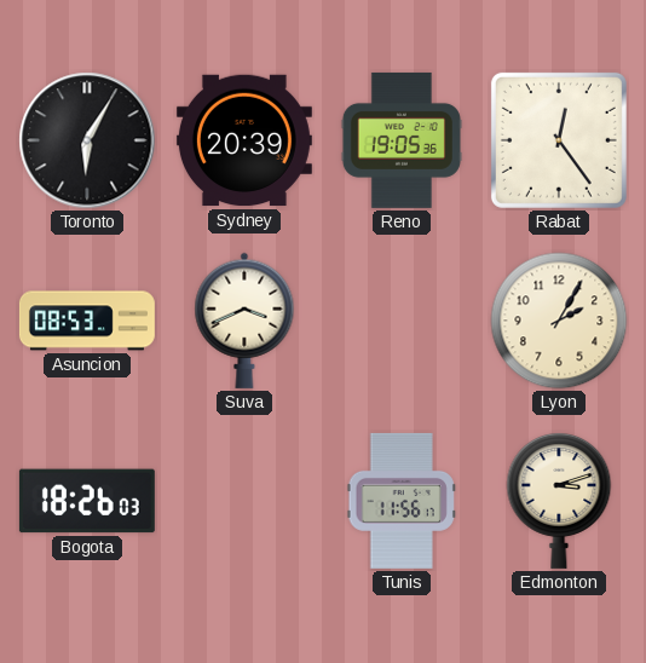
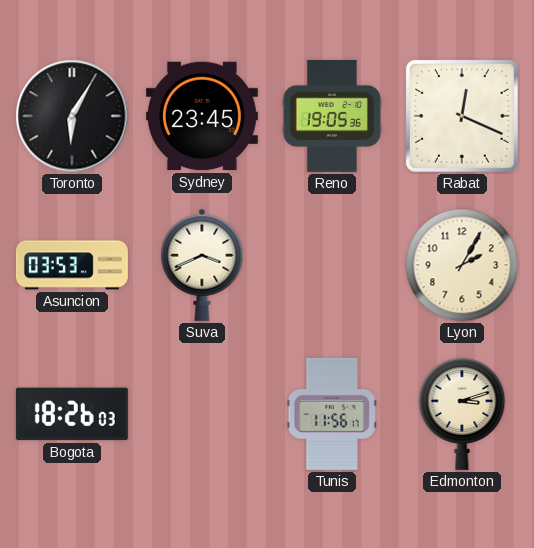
Sydney: 20:39 -> 23:45 (202, 116)
Rabat: 12:24 -> 12:19 (462, 116)
Asuncion: 08:53 -> 03:53 (72, 265)
